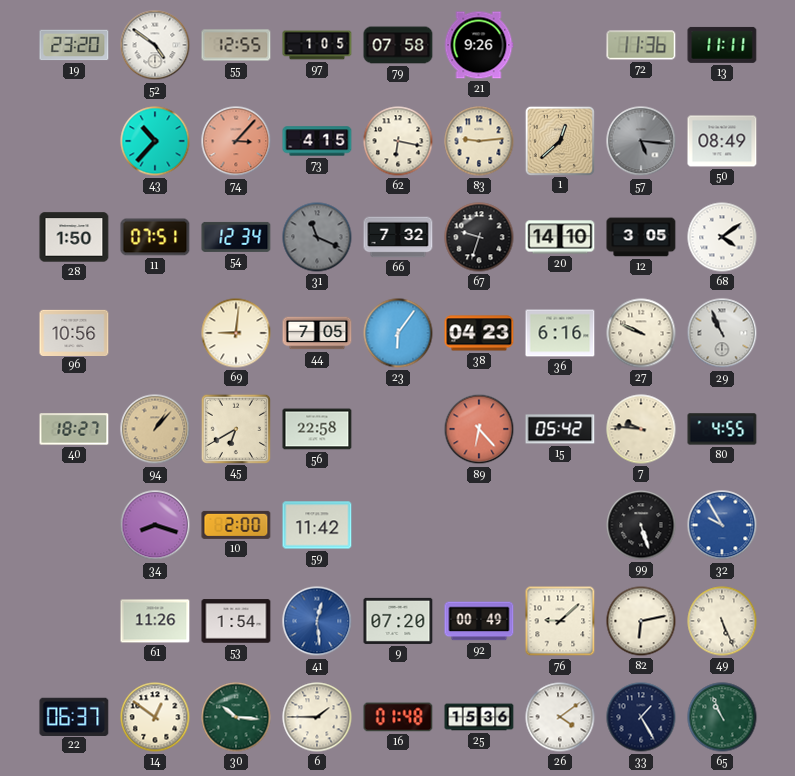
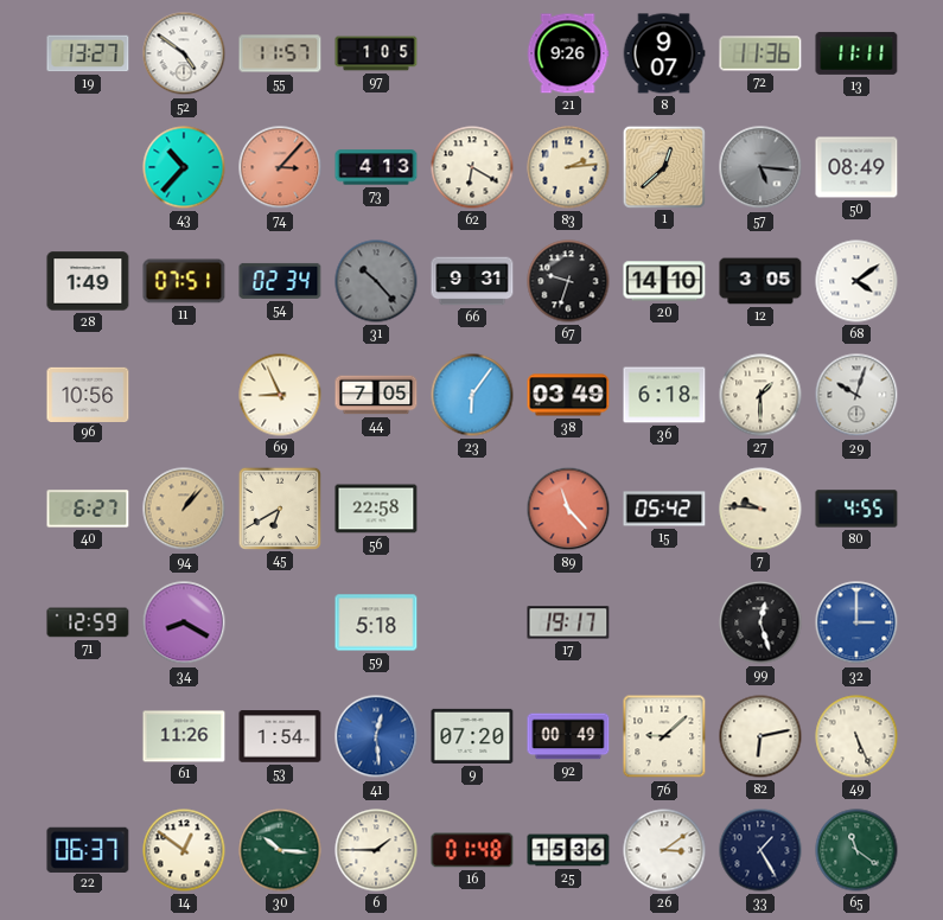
19: 23:20 -> 13:27 (88, 53)
55: 12:55 -> 11:57 (280, 53)
79: 07:58 -> none (398, 45)
8: none -> 9:07 (664, 53)
73: 4:15 -> 4:13 (376, 167)
62: 6:17 -> 6:20 (472, 167)
83: 9:14 -> 2:14 (568, 167)
28: 1:50 -> 1:49 (88, 281)
54: 12:34 -> 02:34 (280, 281)
31: 11:19 -> 10:23 (376, 281)
66: 7:32 -> 9:31 (472, 281)
69: 9:01 -> 8:56 (280, 395)
38: 04:23 -> 03:49 (568, 395)
36: 6:16 -> 6:18 (664, 395)
27: 9:49 -> 1:30 (760, 395)
29: 10:56 -> 10:03 (856, 395)
40: 18:27 -> 6:27 (88, 509)
89: 6:23 -> 11:23 (568, 509)
71: none -> 12:59 (88, 622)
34: 8:18 -> 8:20 (184, 622)
10: 2:00 -> none (236, 525)
59: 11:42 -> 5:18 (376, 622)
17: none -> 19:17 (568, 622)
99: 5:27 -> 12:27 (760, 622)
32: 9:55 -> 3:00 (856, 622)
26: 4:09 -> 3:09 (664, 850)
65: 10:56 -> 11:21 (856, 850)
